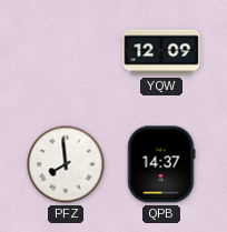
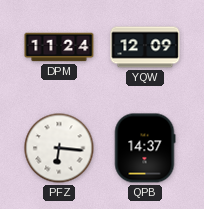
DPM: none -> 11:24 (59, 47)
PFZ: 7:59 -> 6:16 (59, 148)
